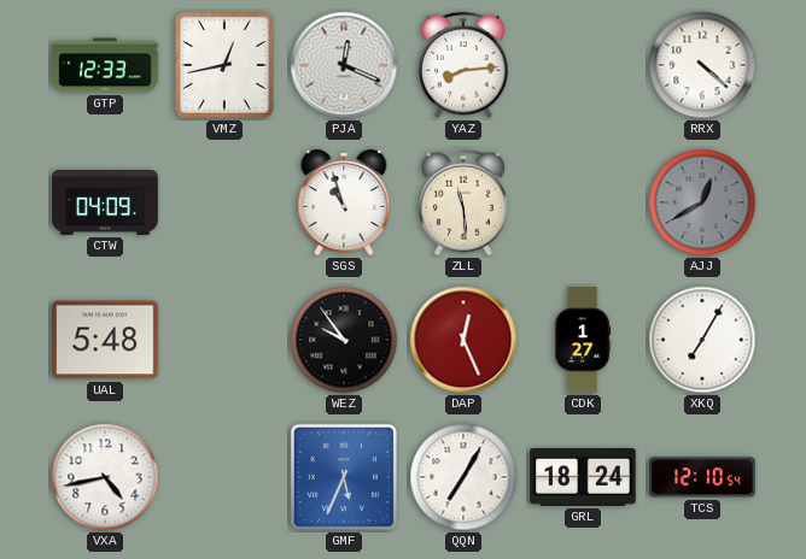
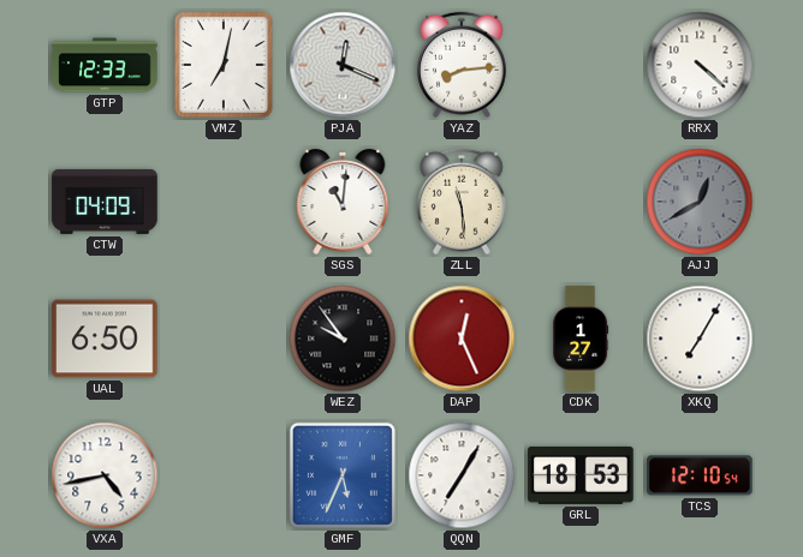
VMZ: 12:43 -> 7:02 (224, 65)
SGS: 10:57 -> 11:01 (343, 202)
UAL: 5:48 -> 6:50 (105, 339)
GRL: 18:24 -> 18:53 (581, 475)
